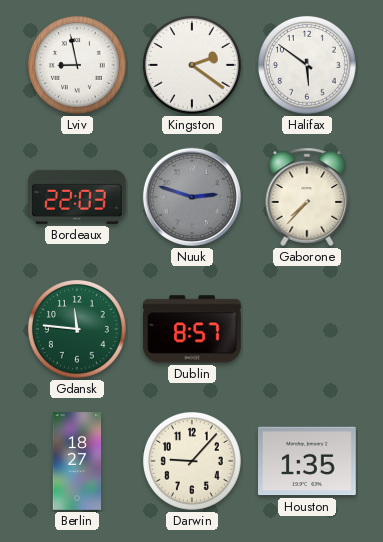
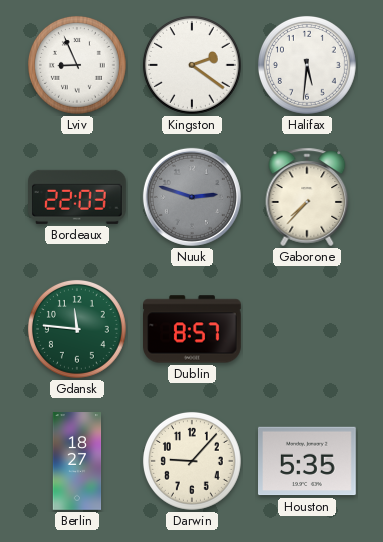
Lviv: 8:58 -> 8:56 (77, 65)
Halifax: 5:51 -> 5:31 (307, 65)
Houston: 1:35 -> 5:35 (308, 461)
